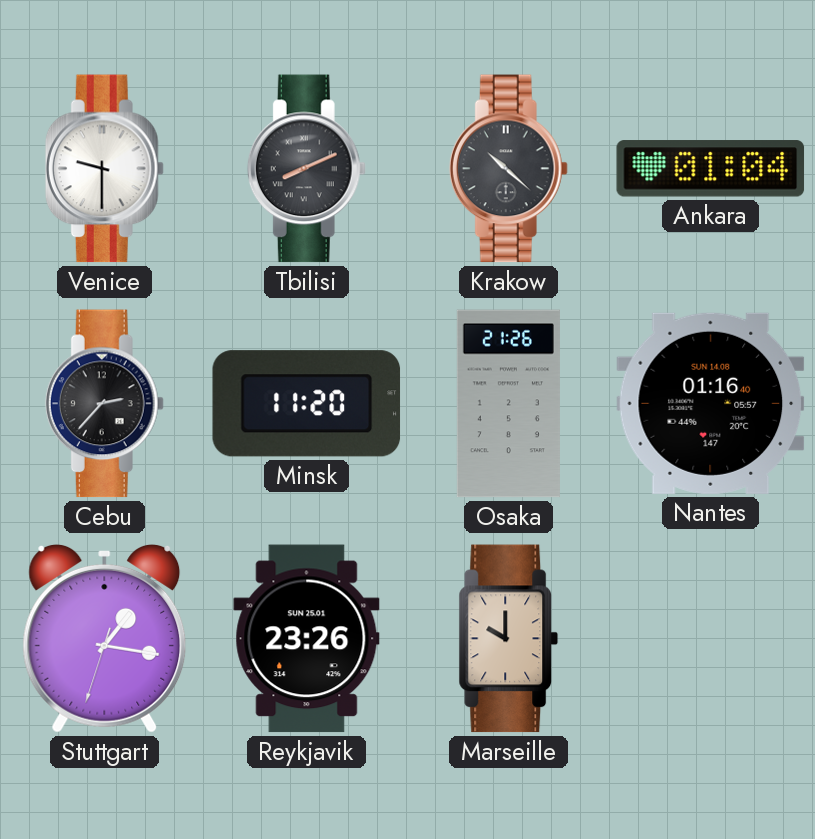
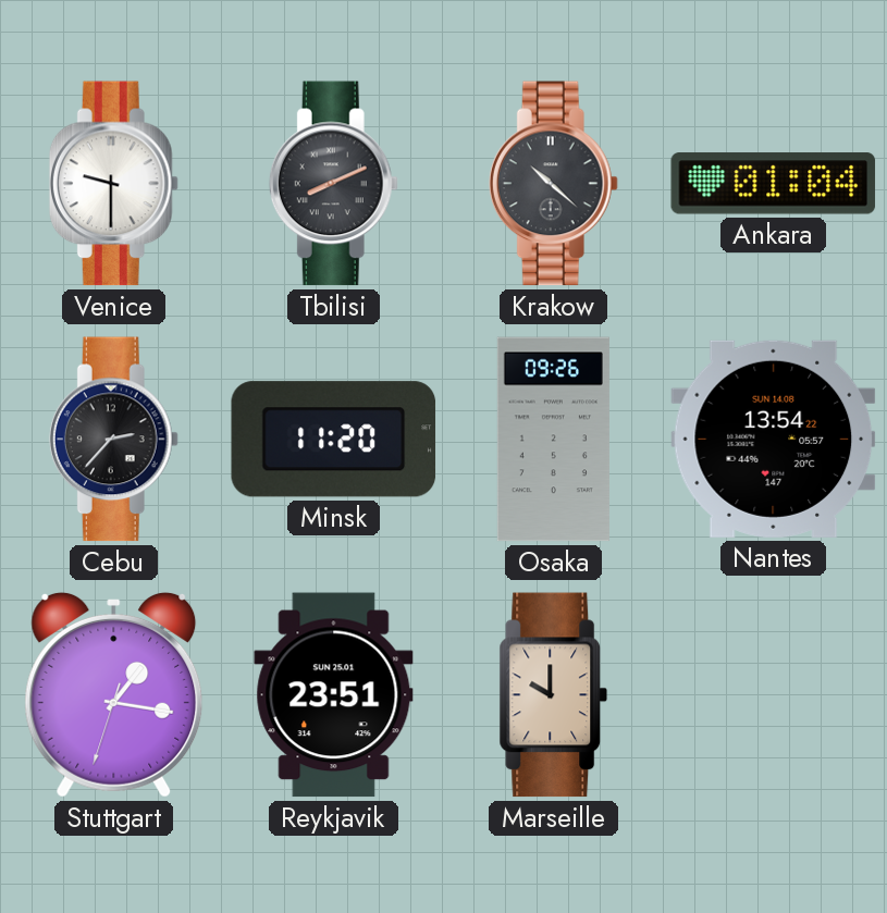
Osaka: 21:26 -> 09:26 (553, 440)
Nantes: 01:16 -> 13:54 (774, 439)
Reykjavik: 23:26 -> 23:51 (334, 695)
